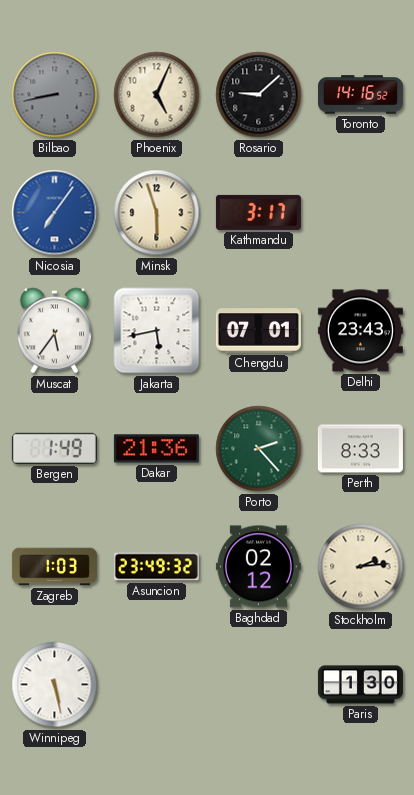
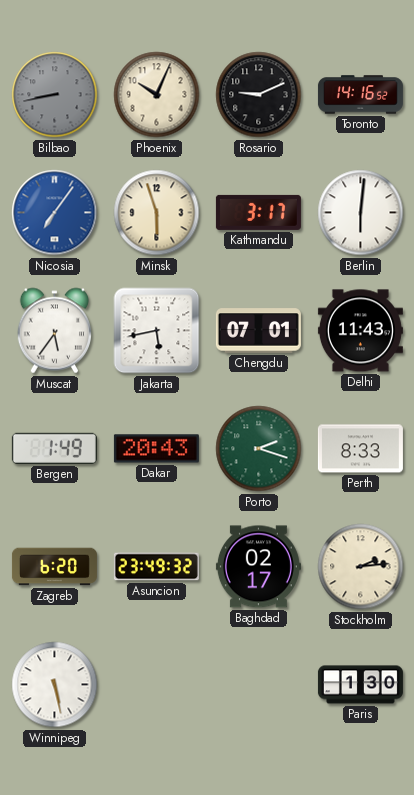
Phoenix: 5:04 -> 10:04 (157, 95)
Rosario: 9:08 -> 9:11 (259, 95)
Berlin: none -> 6:01 (361, 213)
Delhi: 23:43 -> 11:43 (360, 331)
Dakar: 21:36 -> 20:43 (156, 449)
Porto: 2:23 -> 2:18 (259, 449)
Zagreb: 1:03 -> 6:20 (54, 567)
Baghdad: 02:12 -> 02:17 (258, 567)
